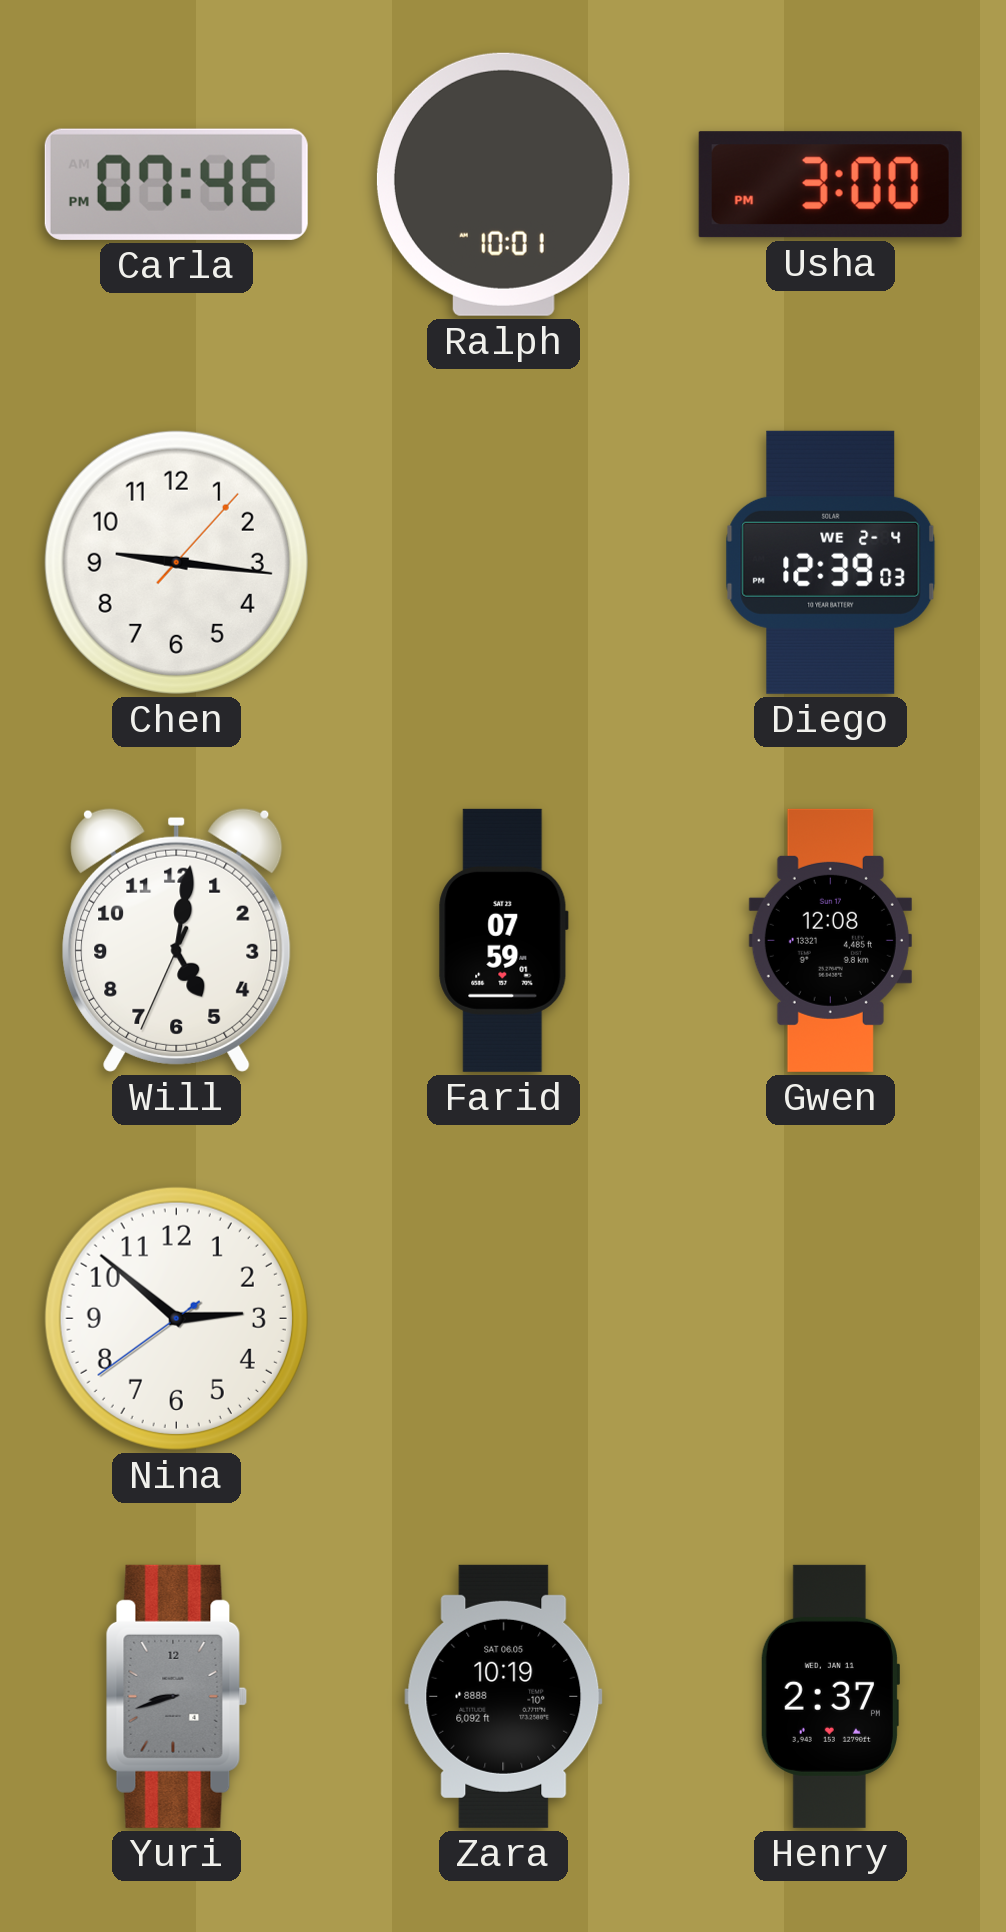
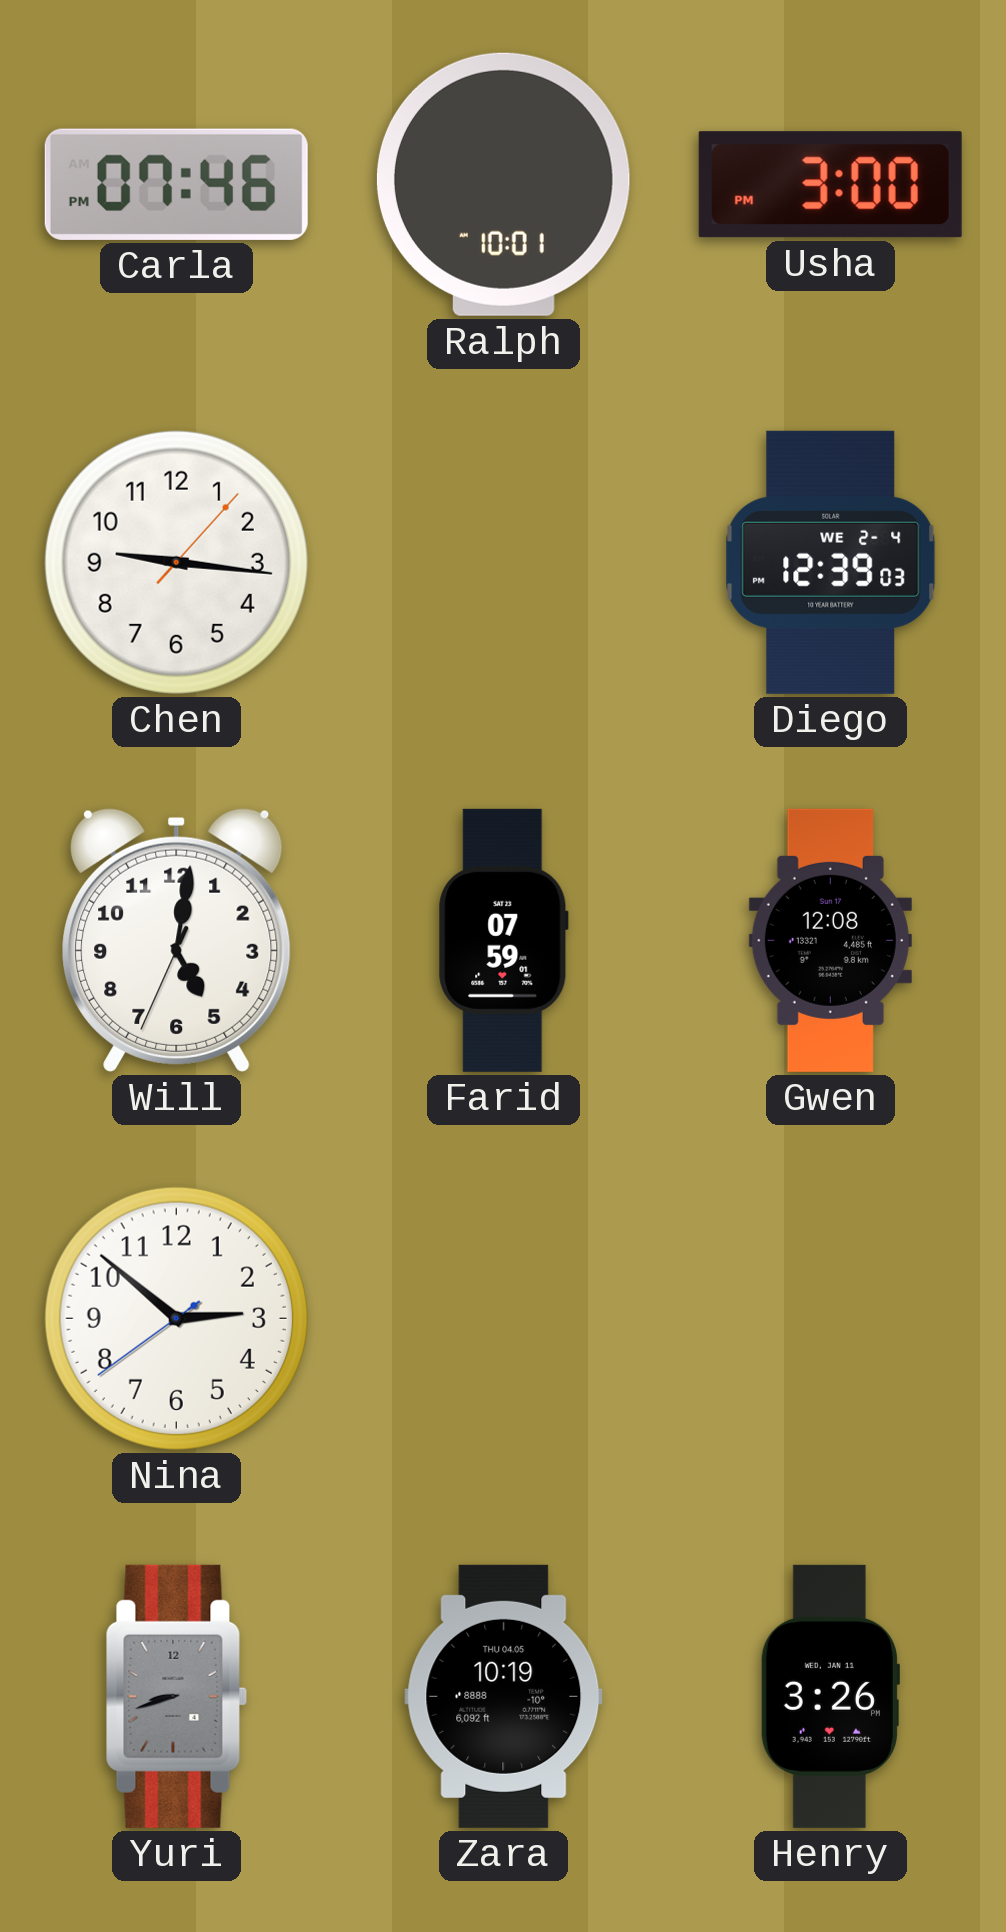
Zara date: SAT 06.05 -> THU 04.05 (504, 1696)
Henry: 2:37 -> 3:26 (830, 1696)
